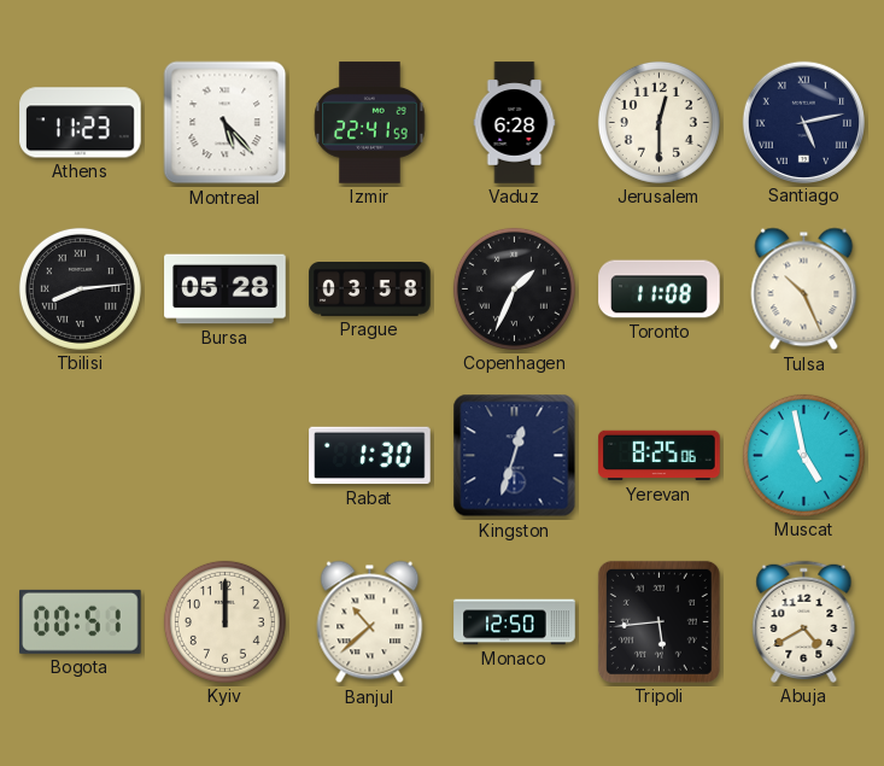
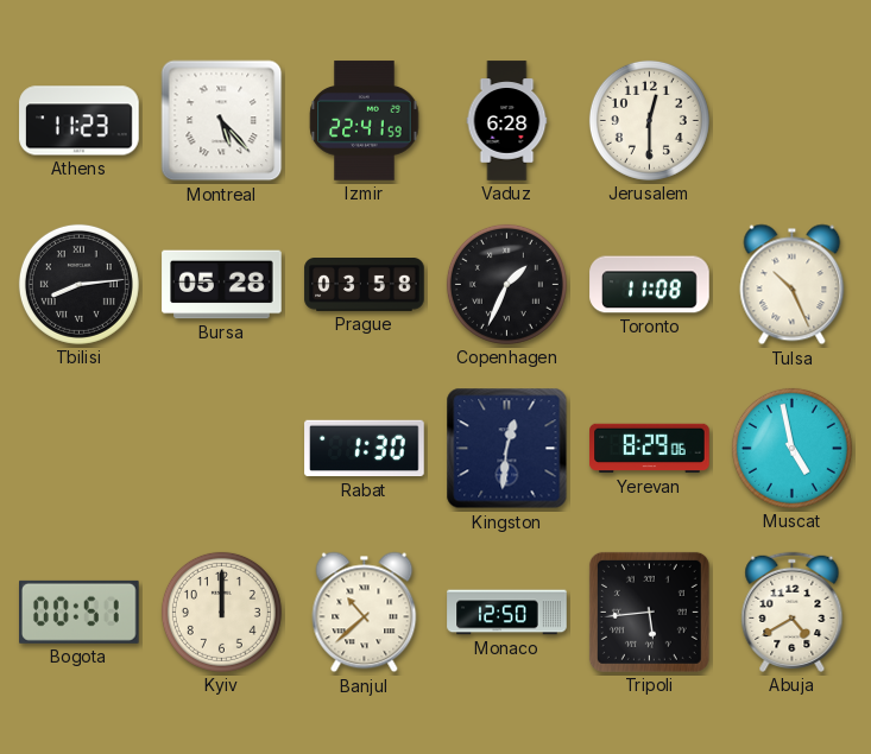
Santiago: 5:13 -> none (803, 122)
Kingston: 12:33 -> 12:31 (507, 449)
Yerevan: 8:25 -> 8:29 (650, 449)
